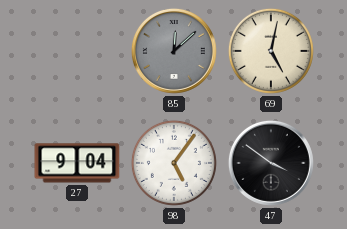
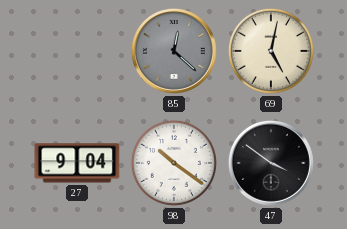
85: 12:08 -> 12:22 (174, 51)
98: 5:06 -> 10:21 (174, 163)
